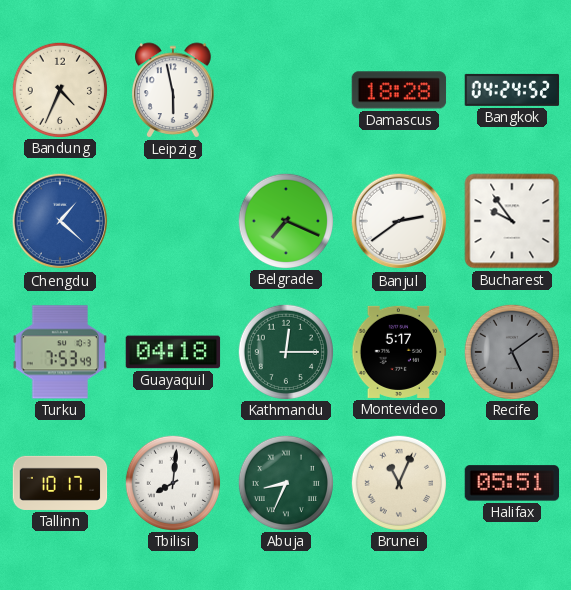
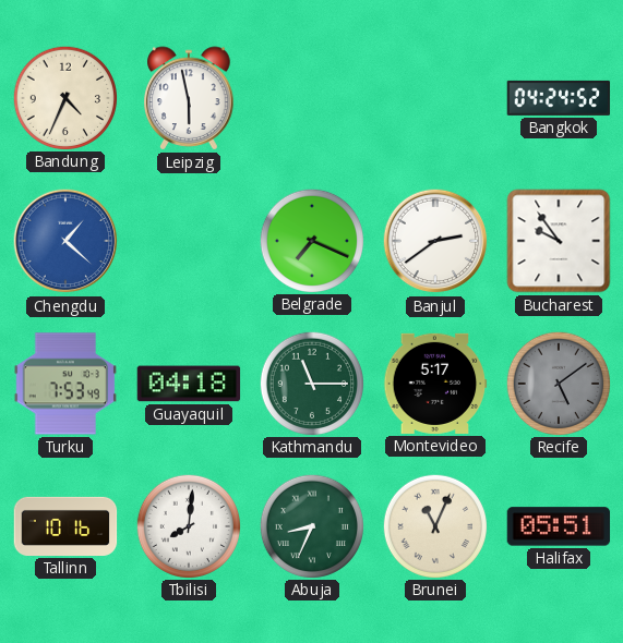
Damascus: 18:28 -> none (399, 90)
Kathmandu: 12:15 -> 11:15 (311, 383)
Tallinn: 10:17 -> 10:16 (65, 526)
